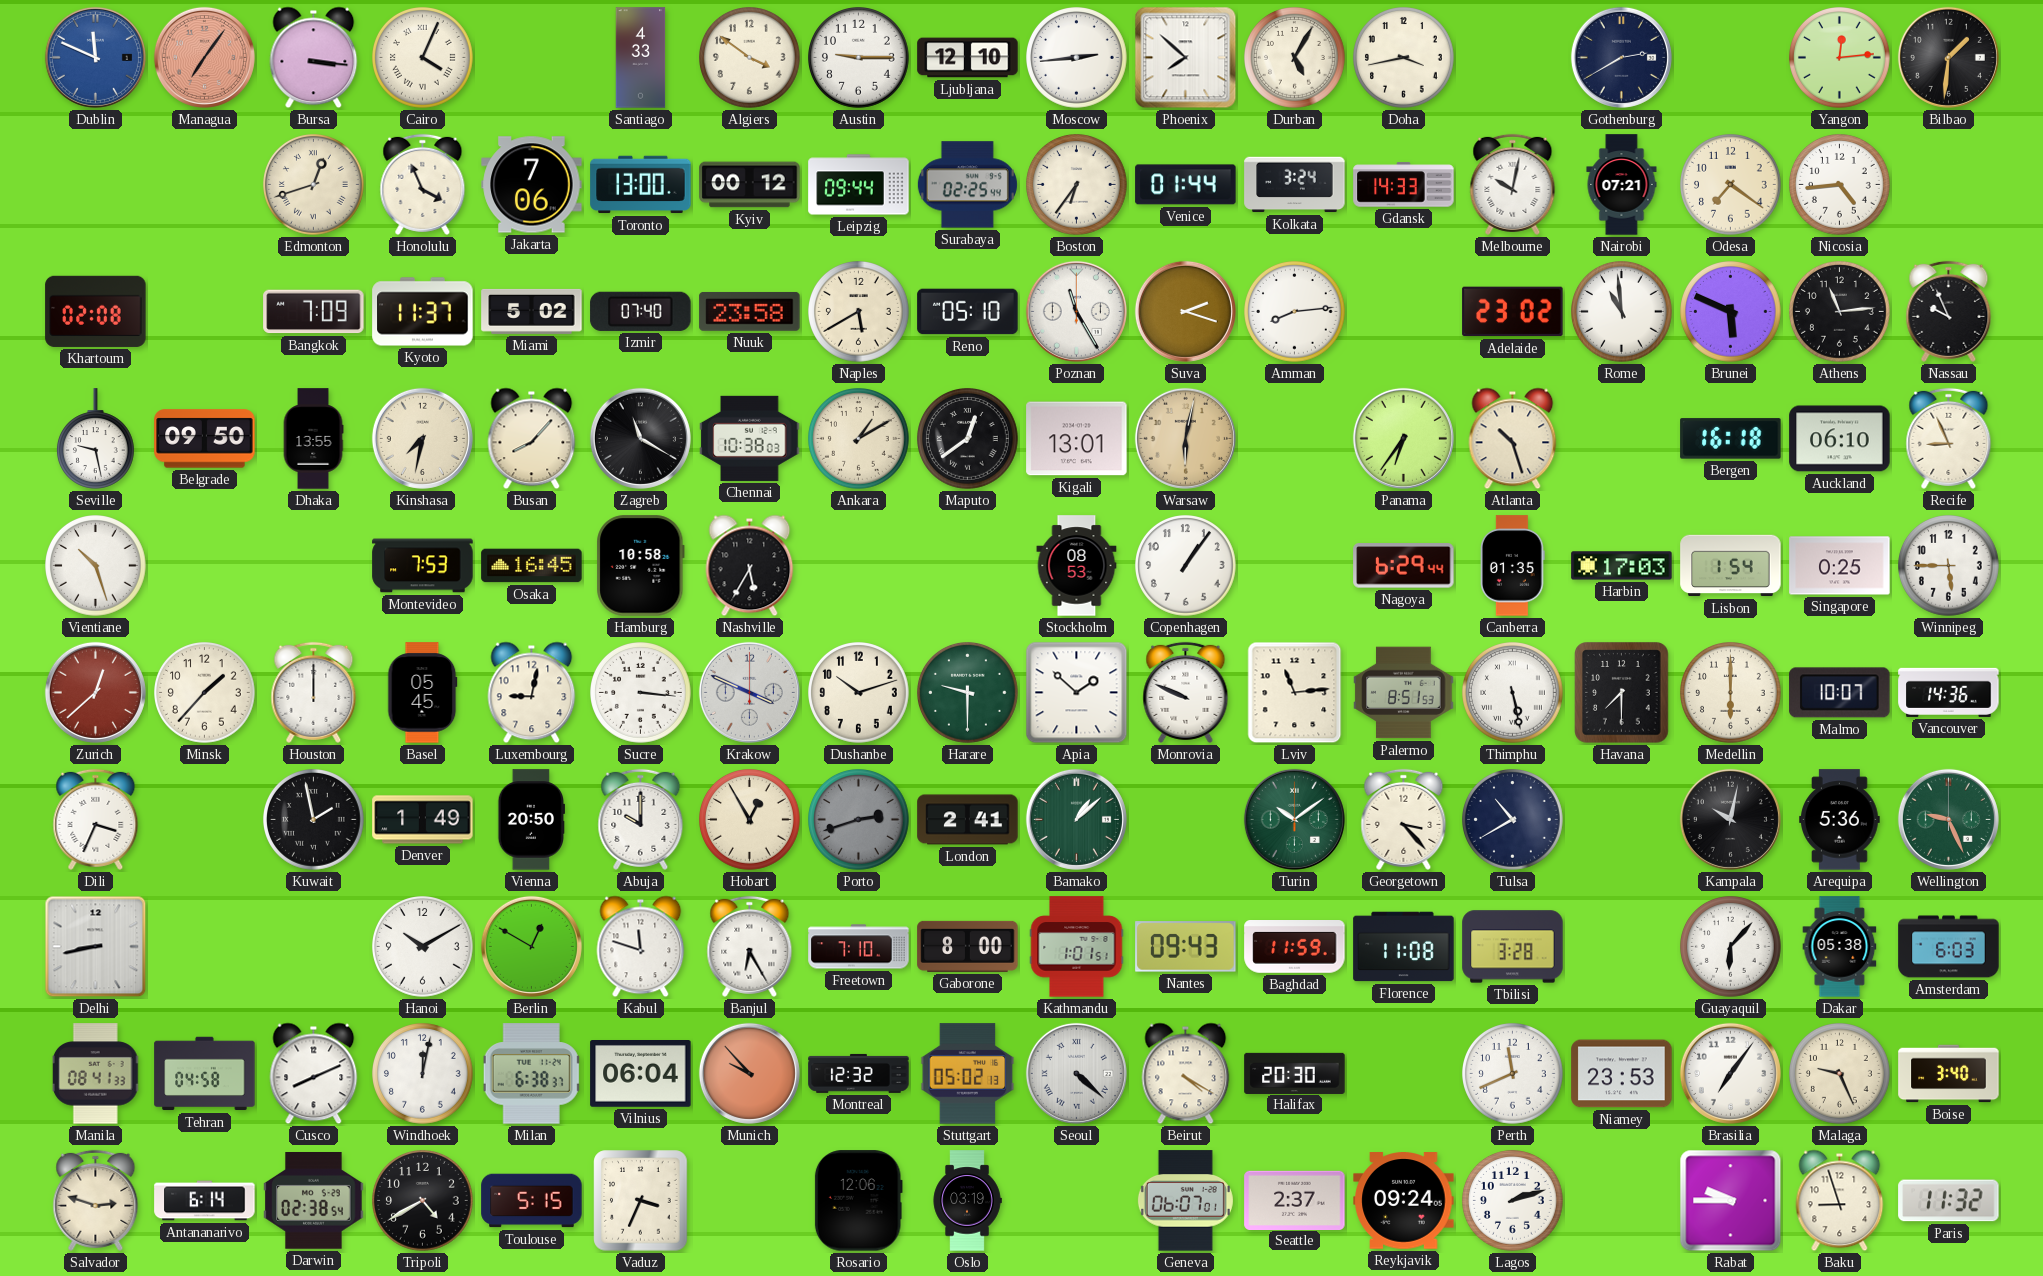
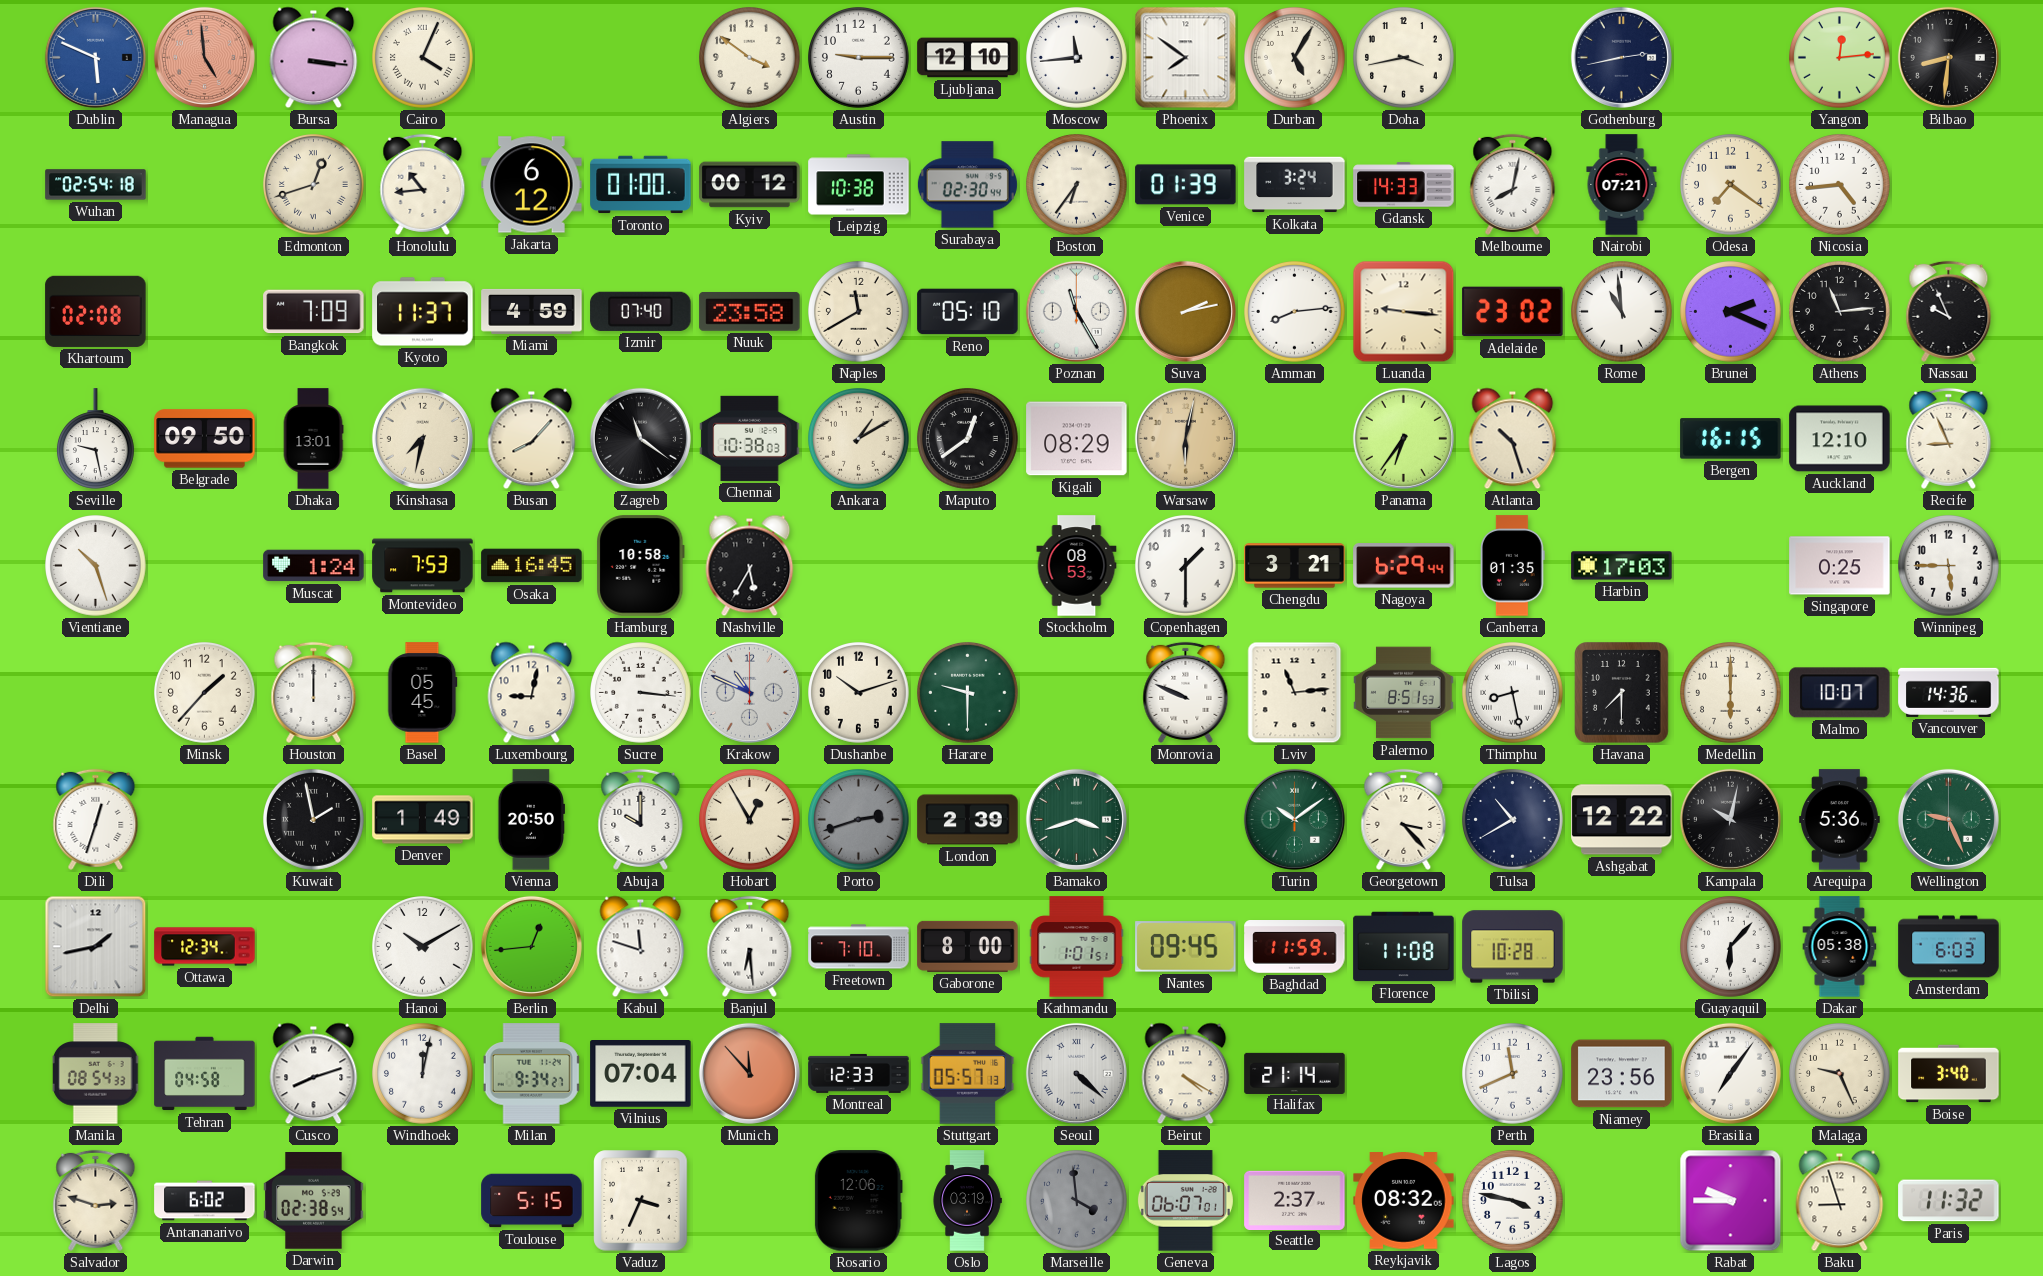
Dublin: 11:49 -> 5:49 (95, 57)
Managua: 7:06 -> 4:59 (204, 57)
Santiago: 4:33 -> none (641, 58)
Moscow: 2:44 -> 11:44 (1077, 58)
Phoenix: 7:52 -> 7:51 (1186, 58)
Gothenburg: 2:40 -> 2:43 (1621, 57)
Bilbao: 1:31 -> 8:31 (1948, 57)
Wuhan: none -> 02:54 (96, 185)
Honolulu: 3:56 -> 10:44 (423, 184)
Jakarta: 7:06 -> 6:12 (532, 185)
Toronto: 13:00 -> 01:00 (641, 185)
Leipzig: 09:44 -> 10:38 (859, 185)
Surabaya: 02:25 -> 02:30 (967, 185)
Venice: 01:44 -> 01:39 (1186, 185)
Melbourne: 10:02 -> 8:02 (1513, 184)
Miami: 5:02 -> 4:59 (532, 311)
Naples: 5:40 -> 11:40 (859, 312)
Suva: 2:18 -> 2:13 (1185, 311)
Luanda: none -> 9:16 (1404, 312)
Brunei: 5:49 -> 2:19 (1731, 312)
Dhaka: 13:55 -> 13:01 (313, 439)
Zagreb: 11:20 -> 11:21 (640, 438)
Kigali: 13:01 -> 08:29 (1077, 439)
Bergen: 16:18 -> 16:15 (1731, 439)
Auckland: 06:10 -> 12:10 (1840, 439)
Muscat: none -> 1:24 (314, 566)
Copenhagen: 1:06 -> 1:30 (1186, 566)
Chengdu: none -> 3:21 (1295, 566)
Lisbon: 1:54 -> none (1731, 566)
Zurich: 12:38 -> none (95, 692)
Krakow: 3:49 -> 10:49 (749, 692)
Apia: 1:52 -> none (1077, 693)
Thimphu: 5:28 -> 8:28 (1513, 693)
Dili: 3:34 -> 12:33 (96, 819)
London: 2:41 -> 2:39 (968, 820)
Bamako: 1:08 -> 3:42 (1076, 819)
Ashgabat: none -> 12:22 (1622, 820)
Delhi: 8:43 -> 1:43 (96, 947)
Ottawa: none -> 12:34 (205, 947)
Berlin: 12:50 -> 12:44 (531, 946)
Banjul: 6:25 -> 6:29 (750, 946)
Nantes: 09:43 -> 09:45 (1186, 947)
Tbilisi: 3:28 -> 10:28 (1513, 947)
Manila: 08:41 -> 08:54 (96, 1074)
Cusco: 8:11 -> 8:12 (314, 1074)
Milan: 6:38 -> 9:34 (532, 1074)
Vilnius: 06:04 -> 07:04 (641, 1074)
Munich: 9:53 -> 11:53 (749, 1073)
Montreal: 12:32 -> 12:33 (859, 1073)
Stuttgart: 05:02 -> 05:57 (968, 1074)
Halifax: 20:30 -> 21:14 (1295, 1073)
Niamey: 23:53 -> 23:56 (1622, 1074)
Antananarivo: 6:14 -> 6:02 (205, 1201)
Tripoli: 4:40 -> none (423, 1201)
Marseille: none -> 3:59 (1077, 1201)
Reykjavik: 09:24 -> 08:32 (1404, 1201)
Lagos: 2:12 -> 3:47 (1513, 1201)
